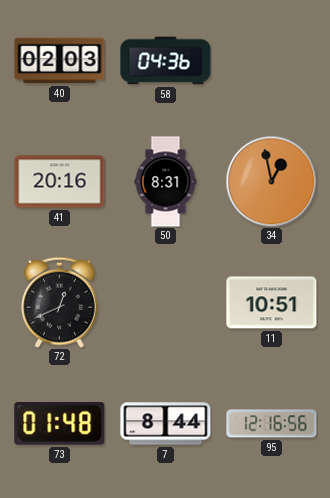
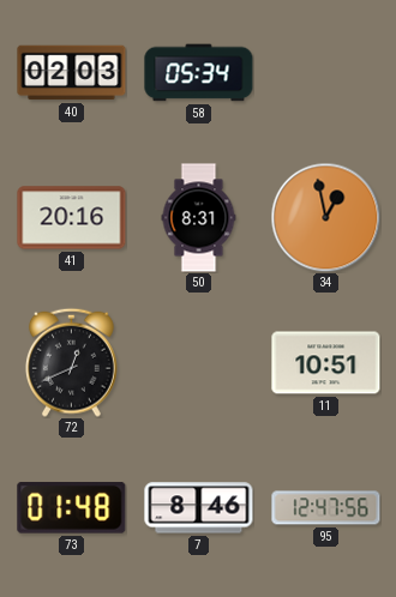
58: 04:36 -> 05:34 (199, 73)
7: 8:44 -> 8:46 (199, 508)
95: 12:16 -> 12:47 (326, 508)
